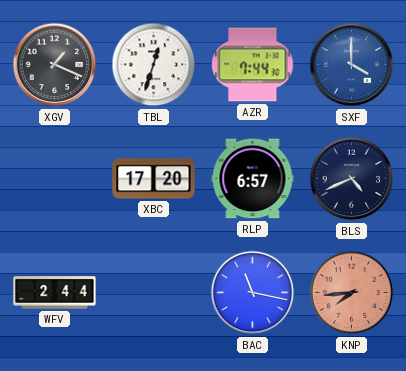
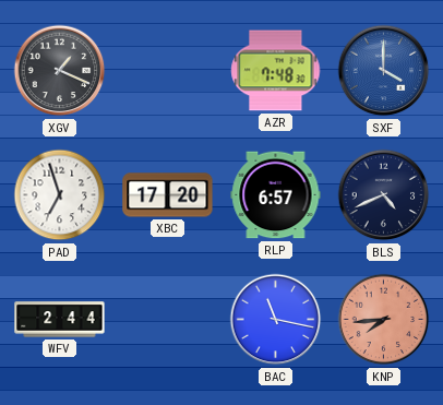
TBL: 12:33 -> none (154, 65)
AZR: 7:44 -> 7:48 (276, 71)
PAD: none -> 6:57 (60, 195)
